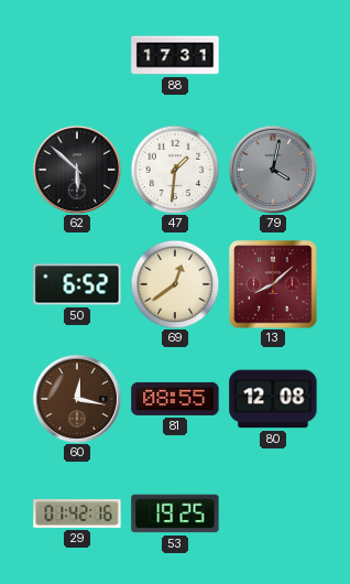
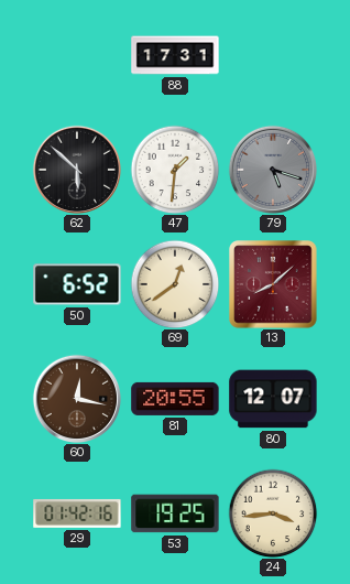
79: 4:02 -> 5:18 (272, 169)
81: 08:55 -> 20:55 (175, 399)
80: 12:08 -> 12:07 (273, 399)
24: none -> 3:44 (273, 513)
